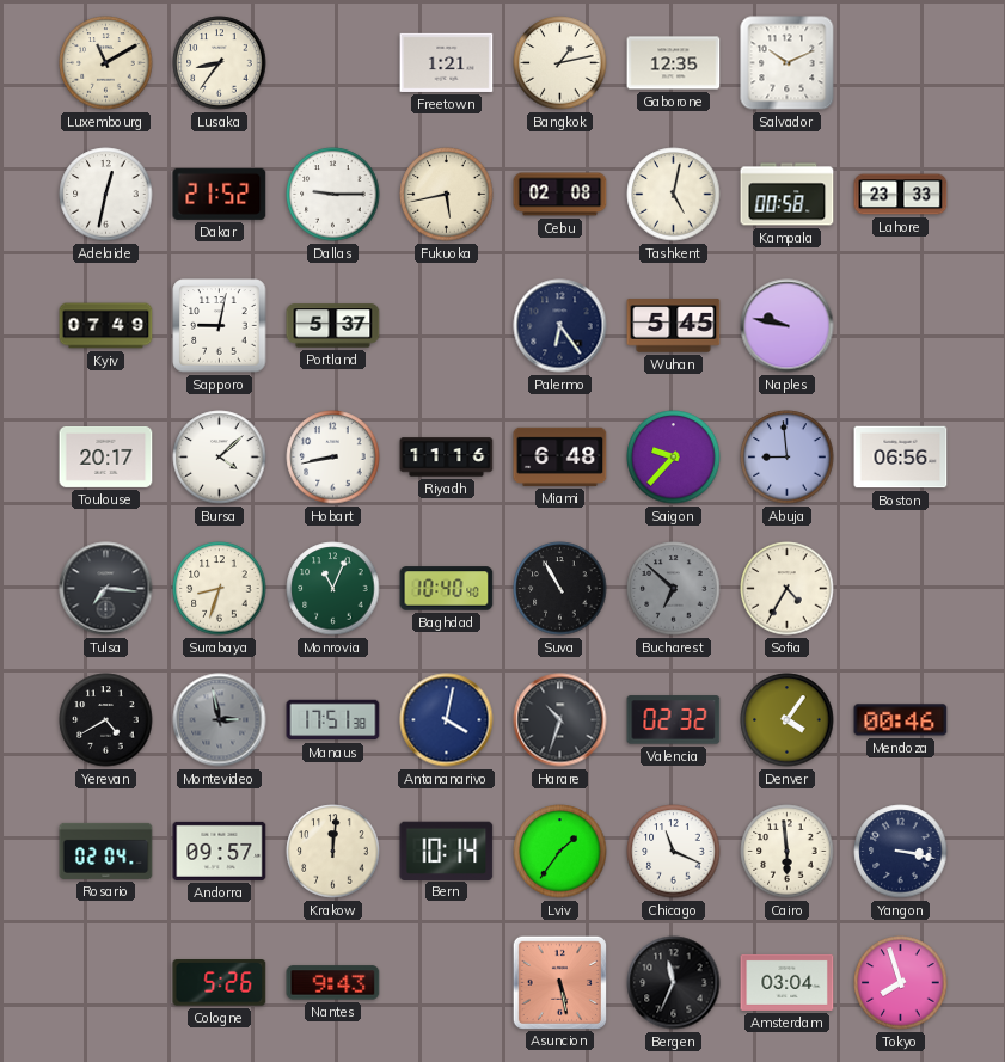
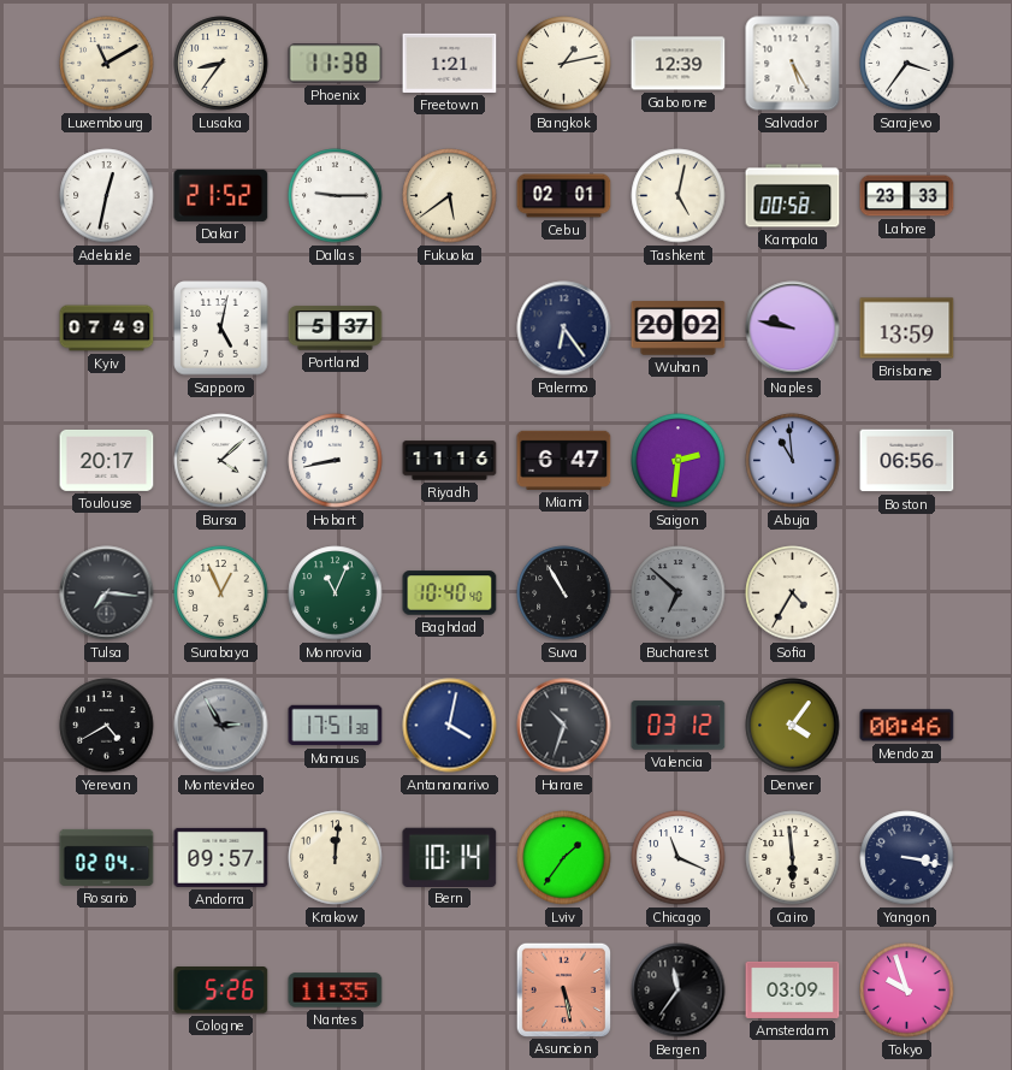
Phoenix: none -> 11:38 (336, 64)
Gaborone: 12:35 -> 12:39 (679, 64)
Salvador: 10:11 -> 5:25 (793, 64)
Sarajevo: none -> 3:36 (907, 64)
Fukuoka: 5:43 -> 5:39 (450, 196)
Cebu: 02:08 -> 02:01 (564, 196)
Sapporo: 9:02 -> 5:02 (221, 329)
Wuhan: 5:45 -> 20:02 (679, 329)
Brisbane: none -> 13:59 (907, 329)
Miami: 6:48 -> 6:47 (564, 460)
Saigon: 9:37 -> 2:31 (679, 461)
Abuja: 8:59 -> 10:59 (793, 461)
Surabaya: 8:33 -> 12:56 (221, 593)
Montevideo: 2:58 -> 2:55 (221, 726)
Valencia: 02:32 -> 03:12 (679, 726)
Nantes: 9:43 -> 11:35 (336, 991)
Bergen: 11:34 -> 11:36 (679, 991)
Amsterdam: 03:04 -> 03:09 (793, 989)
Tokyo: 7:57 -> 9:57 (907, 991)
